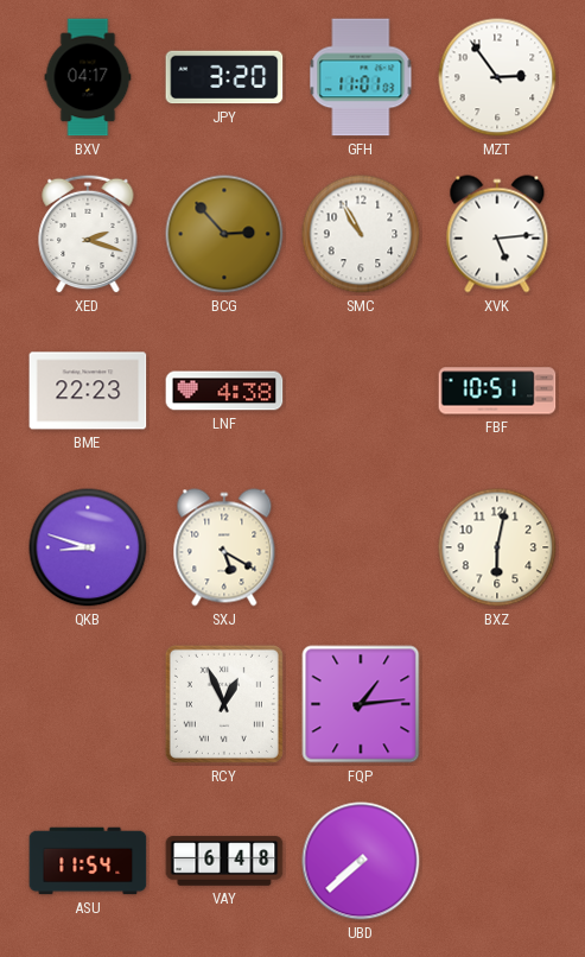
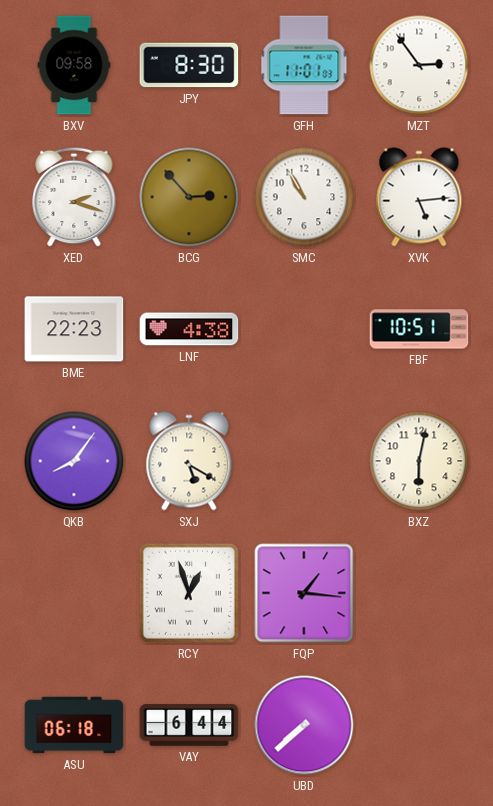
BXV: 04:17 -> 09:58 (74, 65)
JPY: 3:20 -> 8:30 (189, 65)
QKB: 8:48 -> 8:06 (74, 461)
RCY: 12:56 -> 12:57 (189, 593)
FQP: 1:14 -> 1:16 (304, 593)
ASU: 11:54 -> 06:18 (74, 725)
VAY: 6:48 -> 6:44 (189, 725)
